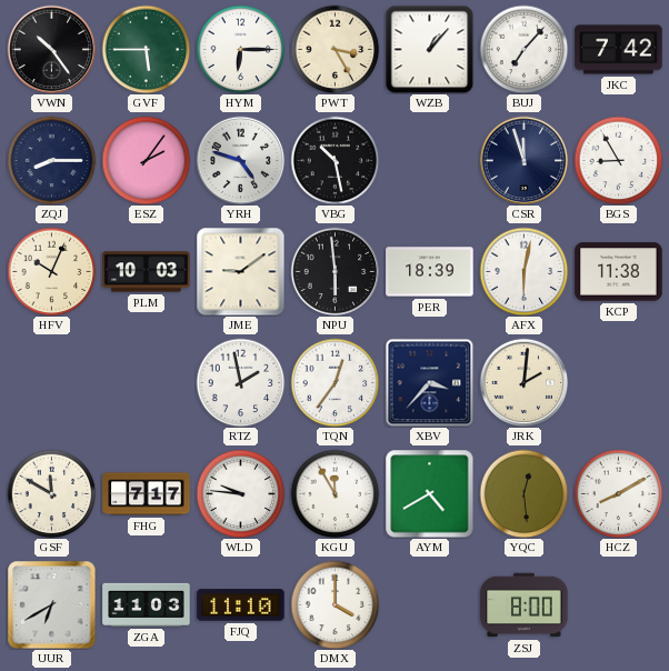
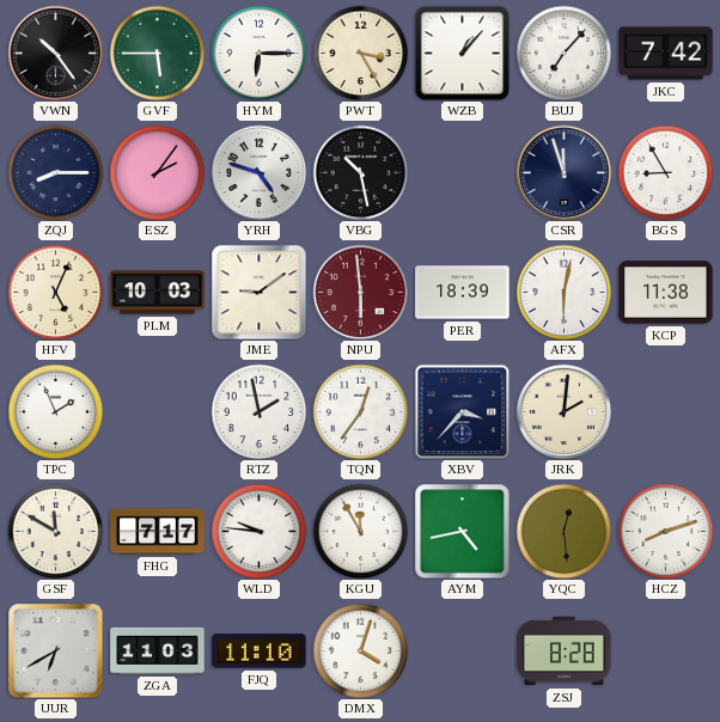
HFV: 10:04 -> 5:04 (55, 292)
NPU dial: black -> burgundy (360, 292)
TPC: none -> 1:56 (55, 411)
AYM: 4:40 -> 4:43 (462, 531)
HCZ: 8:10 -> 8:12 (665, 531)
DMX: 4:00 -> 4:03 (360, 650)
ZSJ: 8:00 -> 8:28 (565, 651)
